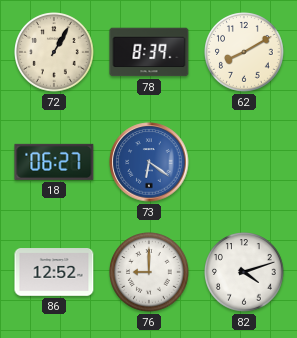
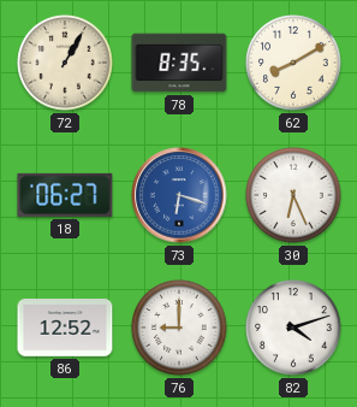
78: 8:39 -> 8:35 (179, 63)
73: 6:21 -> 6:18 (179, 195)
30: none -> 6:26 (293, 195)
